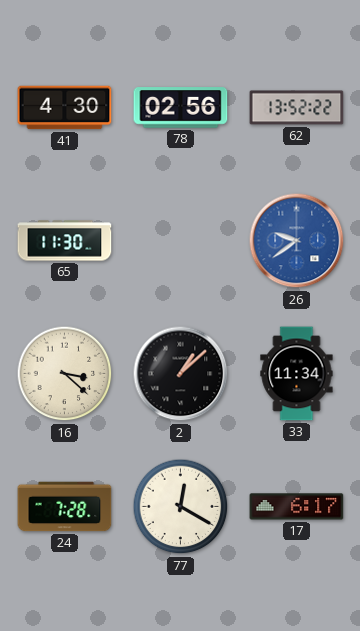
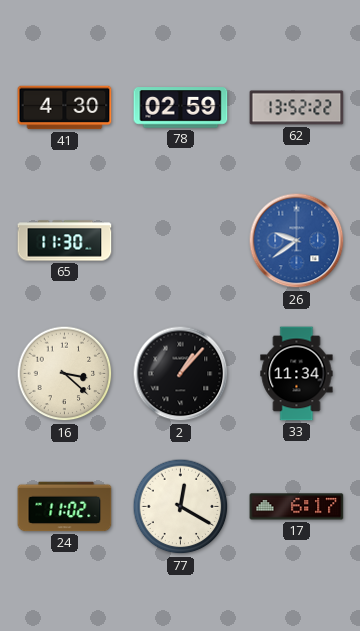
78: 02:56 -> 02:59 (181, 108)
2: 1:08 -> 1:07 (181, 374)
24: 7:28 -> 11:02 (65, 507)
